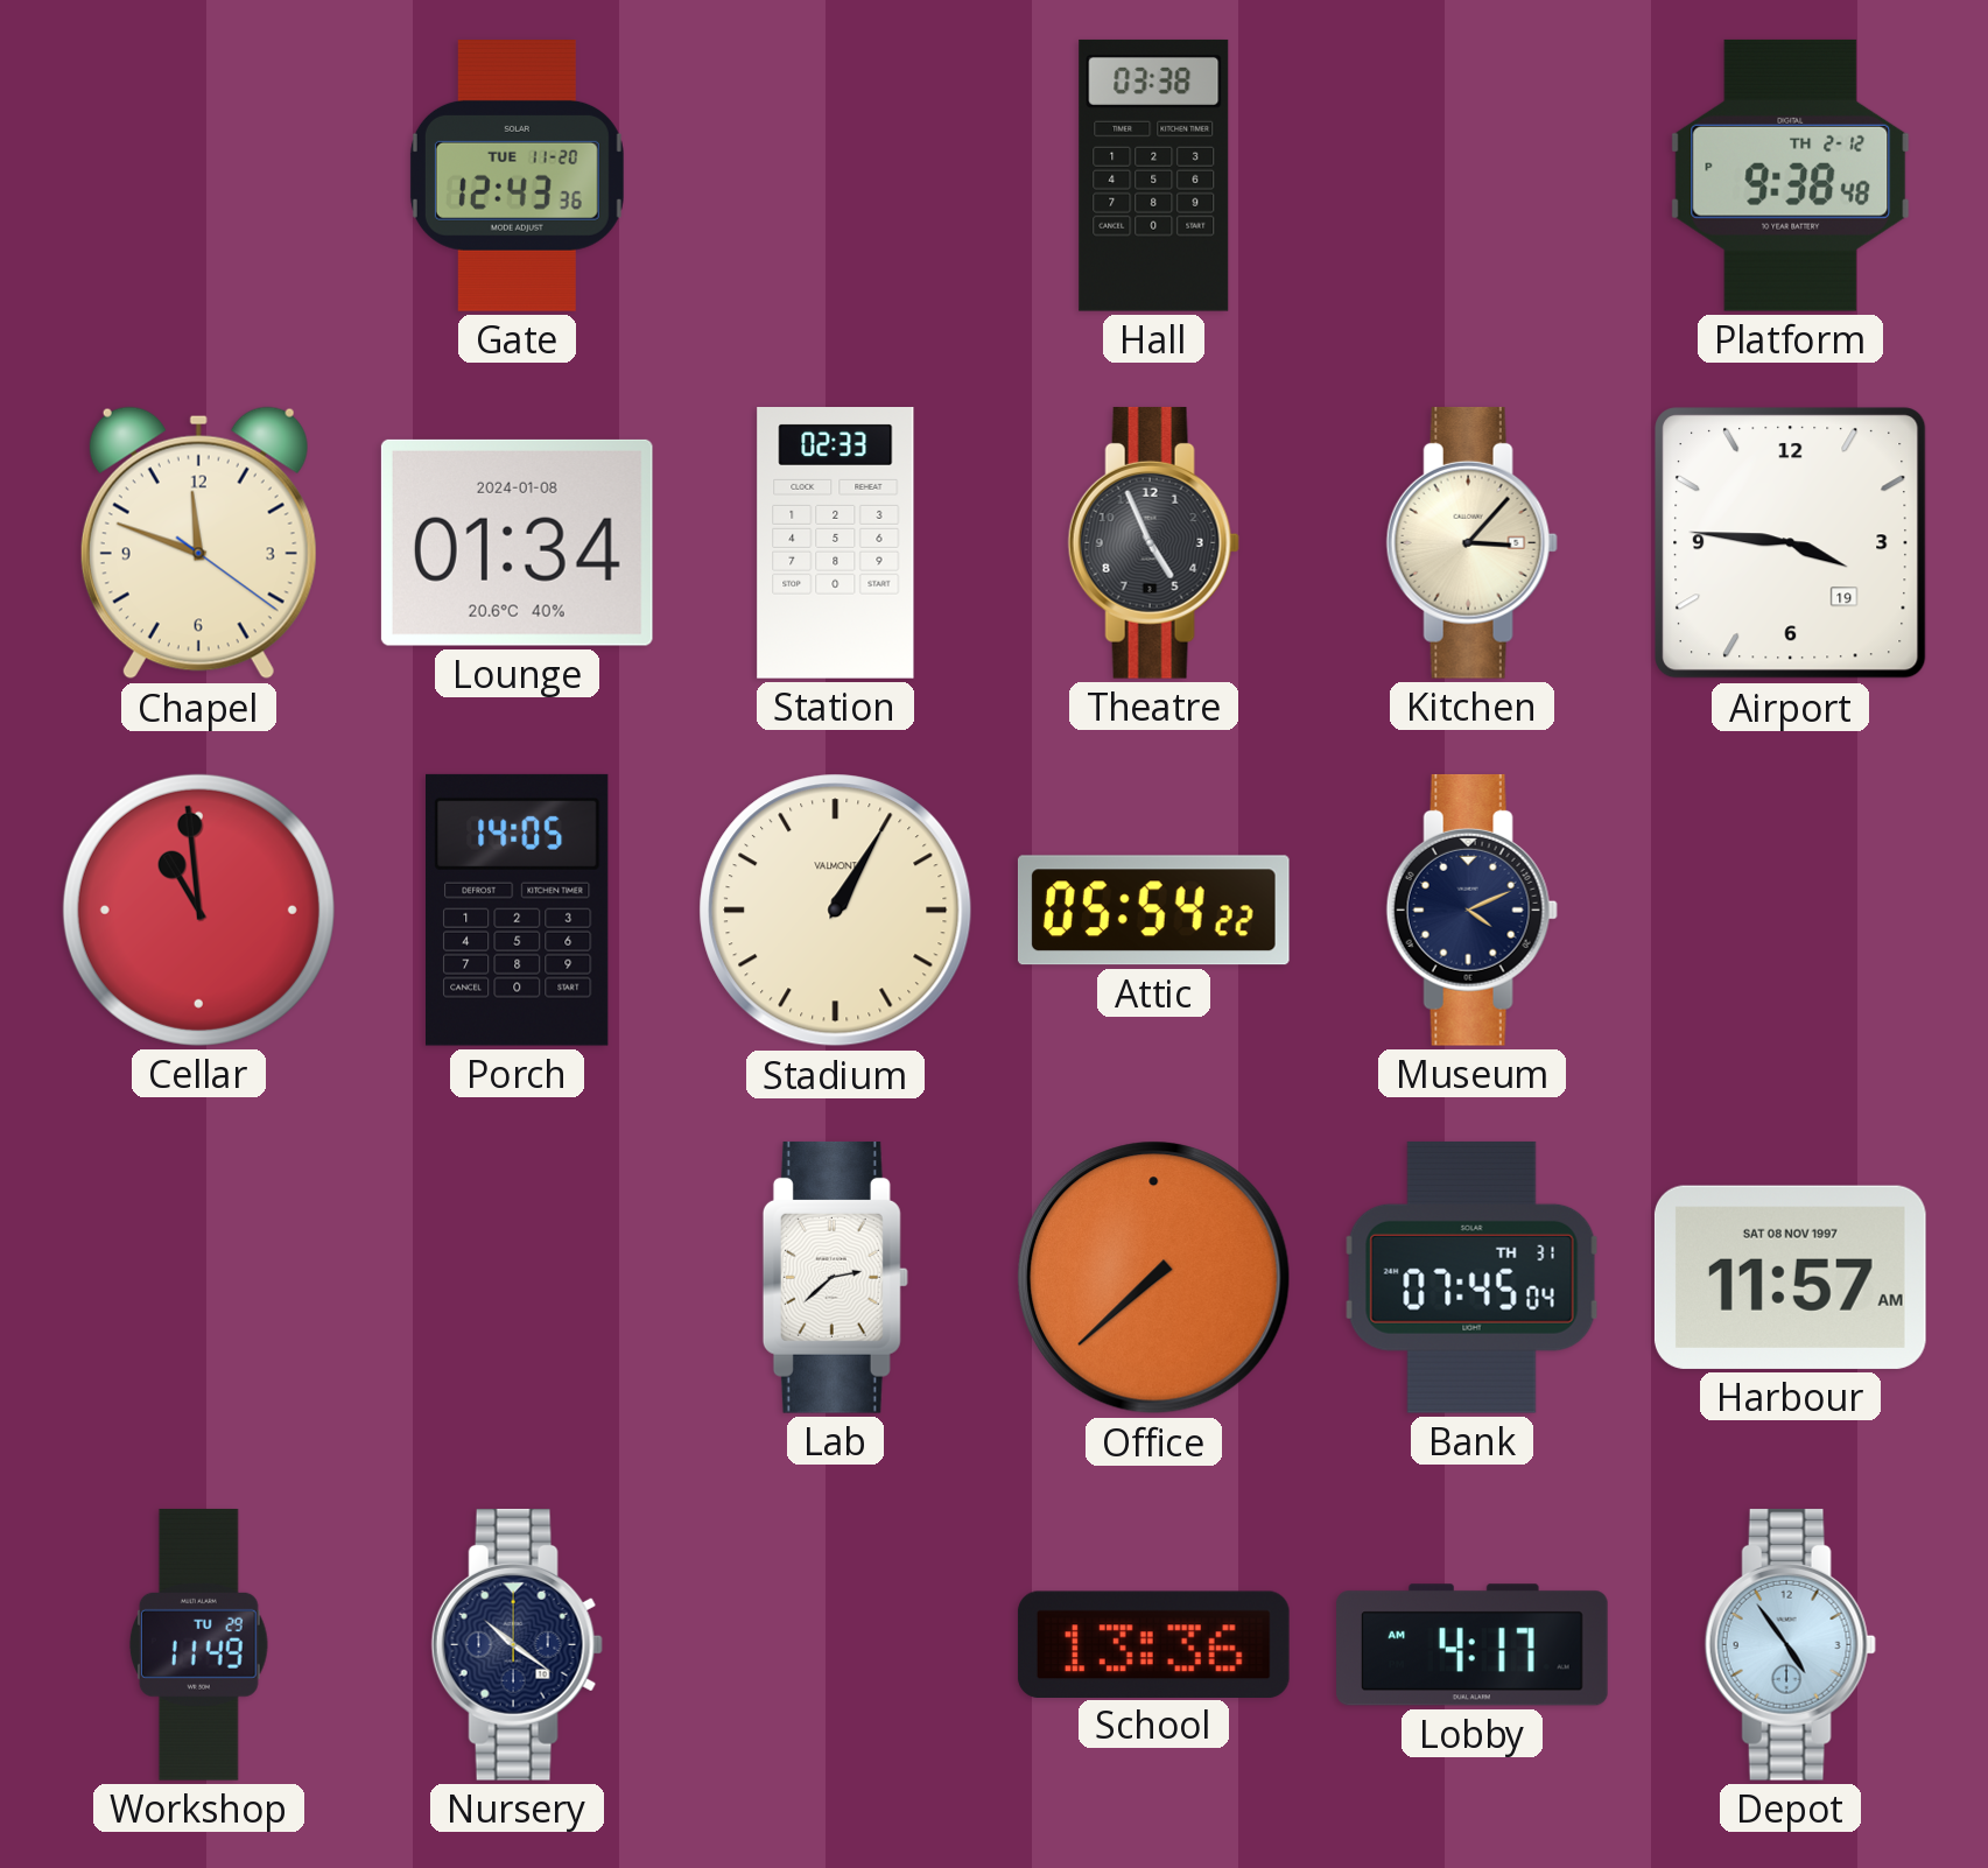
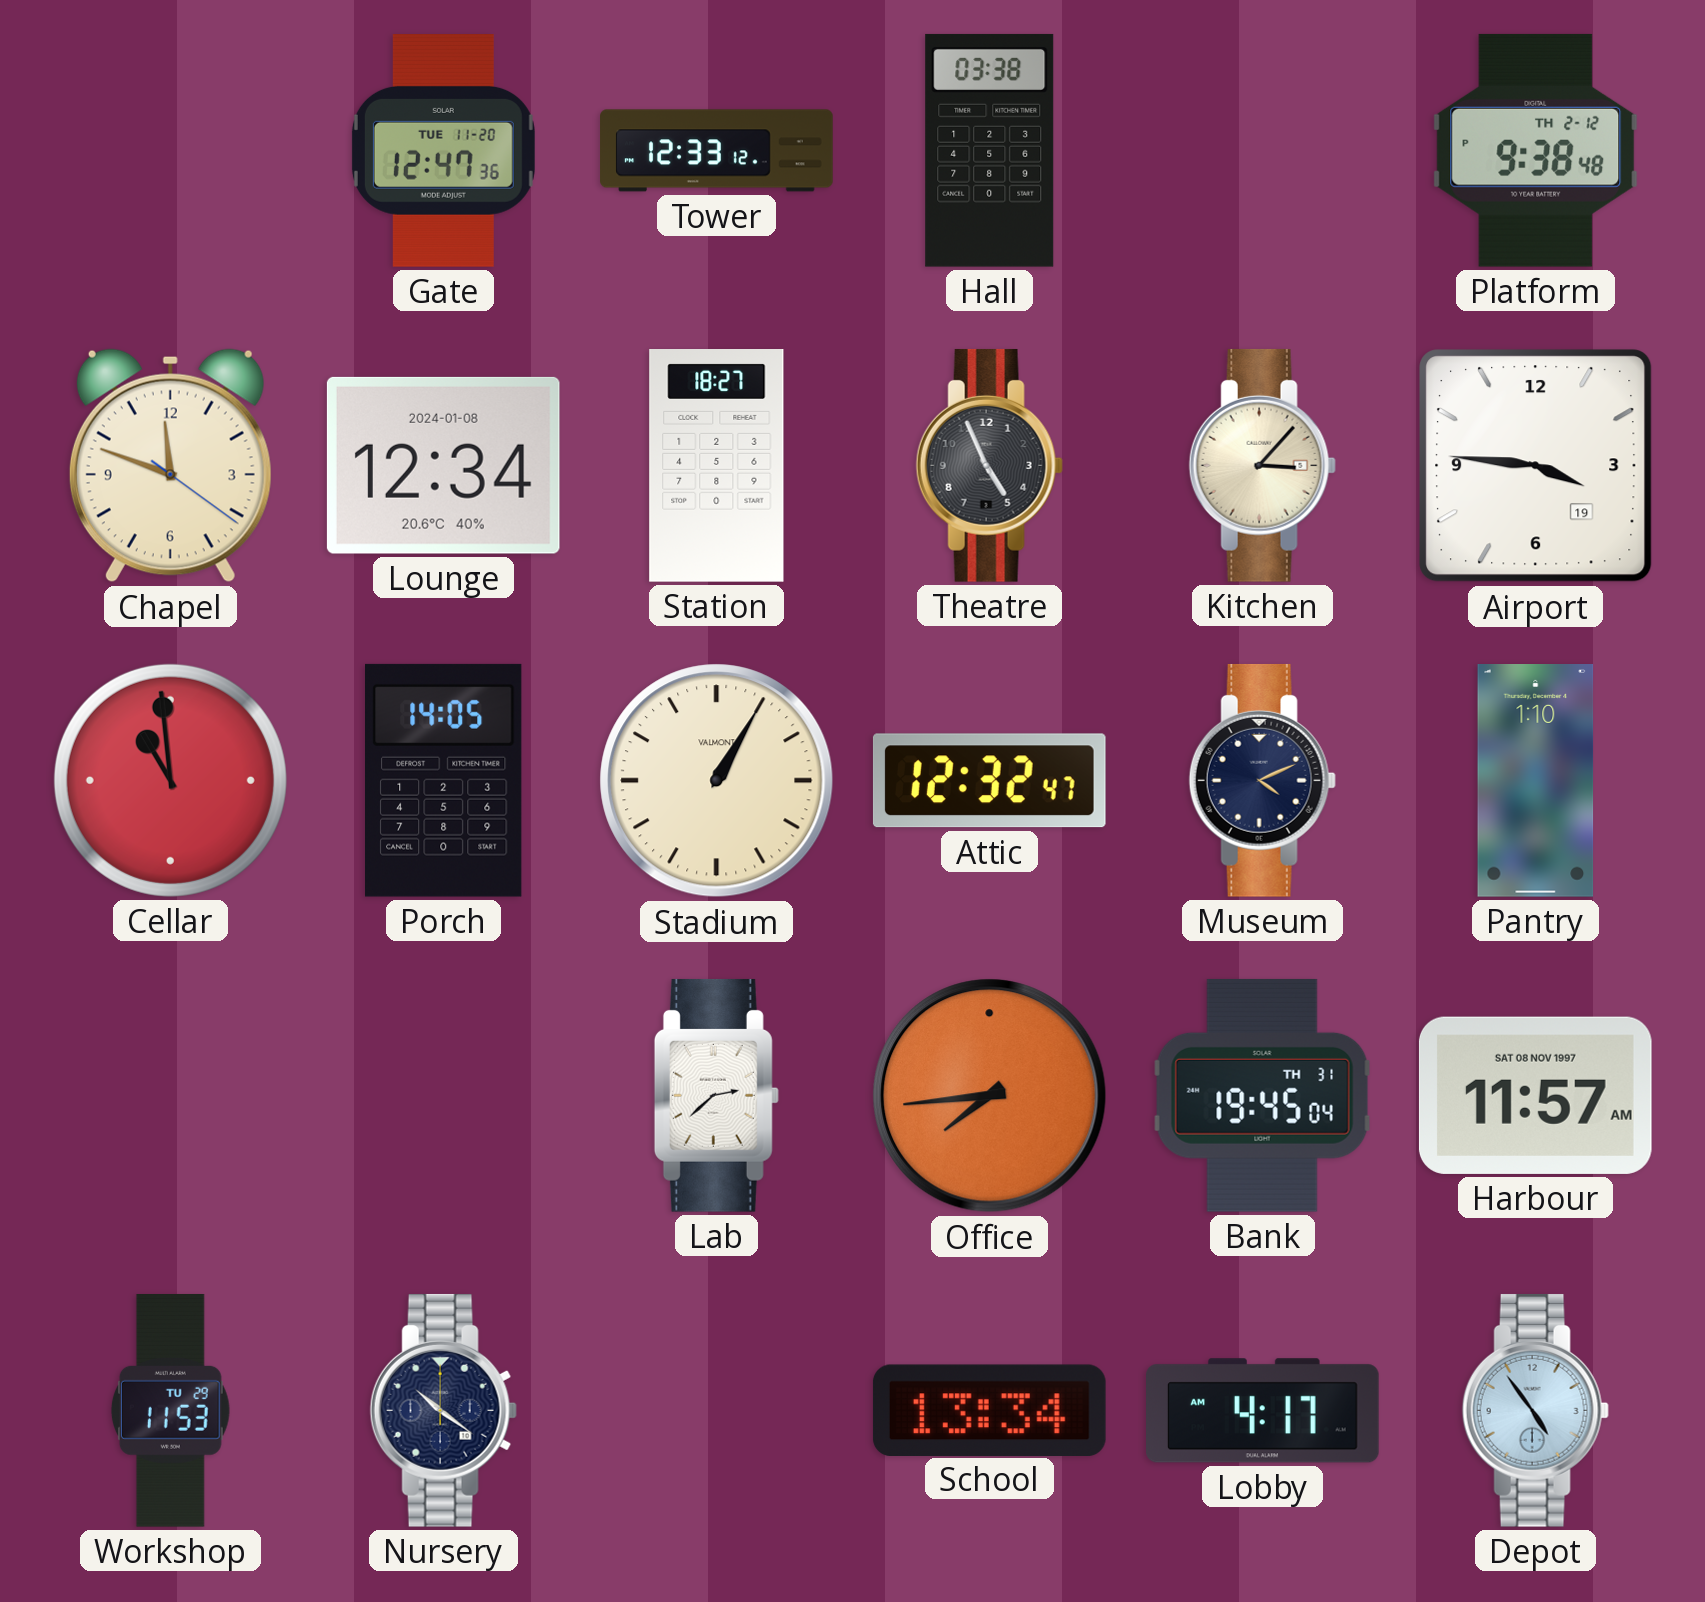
Gate: 12:43 -> 12:47 (443, 151)
Tower: none -> 12:33 (717, 151)
Lounge: 01:34 -> 12:34 (443, 465)
Station: 02:33 -> 18:27 (717, 466)
Attic: 05:54 -> 12:32 (989, 781)
Pantry: none -> 1:10 (1536, 781)
Office: 7:38 -> 7:44 (990, 1096)
Bank: 07:45 -> 19:45 (1263, 1095)
Workshop: 11:49 -> 11:53 (170, 1410)
School: 13:36 -> 13:34 (989, 1410)
